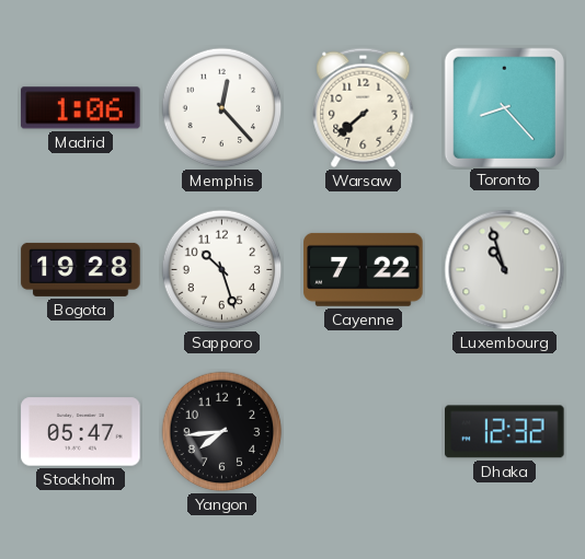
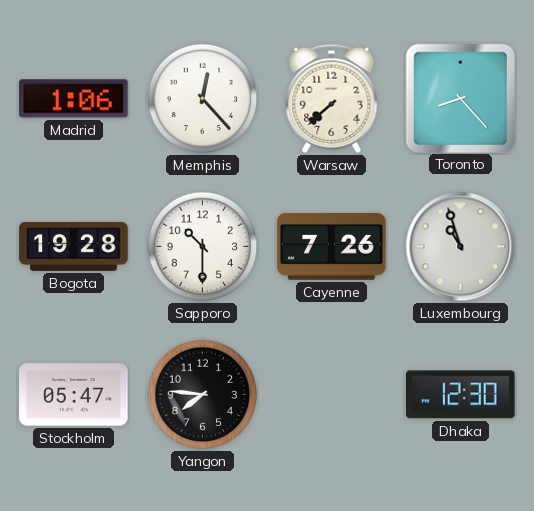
Sapporo: 10:27 -> 10:30 (203, 247)
Cayenne: 7:22 -> 7:26 (332, 246)
Yangon: 7:44 -> 7:46 (203, 395)
Dhaka: 12:32 -> 12:30 (461, 395)
